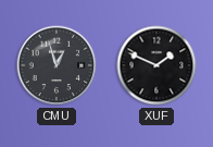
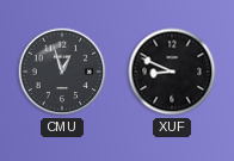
XUF: 1:49 -> 8:49 (172, 72)
